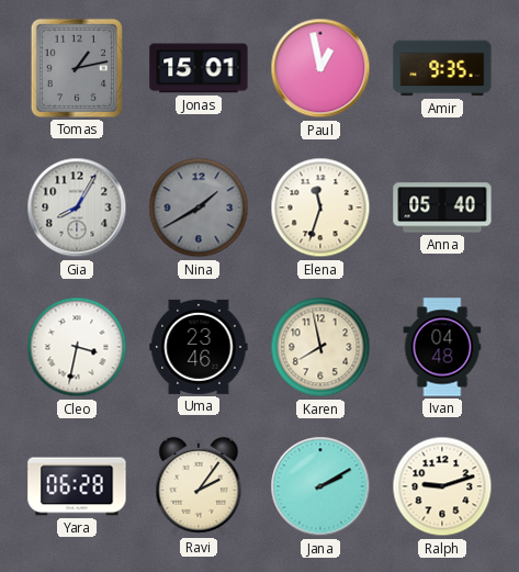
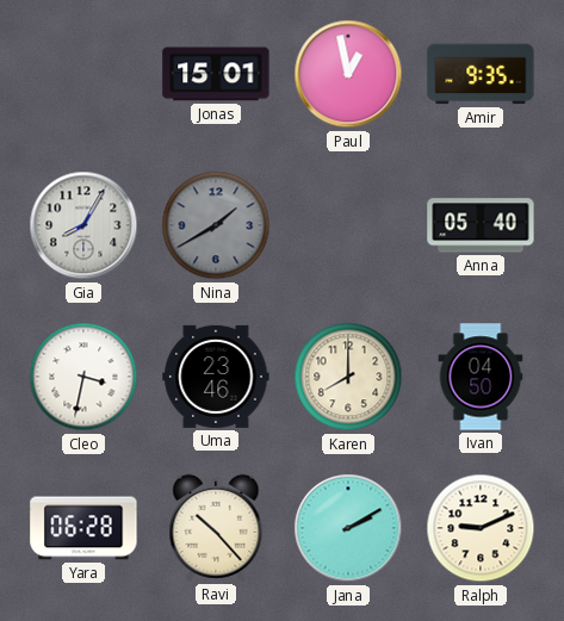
Tomas: 1:13 -> none (77, 68)
Elena: 11:33 -> none (320, 208)
Karen: 7:58 -> 8:00 (348, 377)
Ivan: 04:48 -> 04:50 (481, 377)
Ravi: 2:06 -> 10:23 (216, 528)
Ralph: 9:12 -> 9:11 (481, 528)
